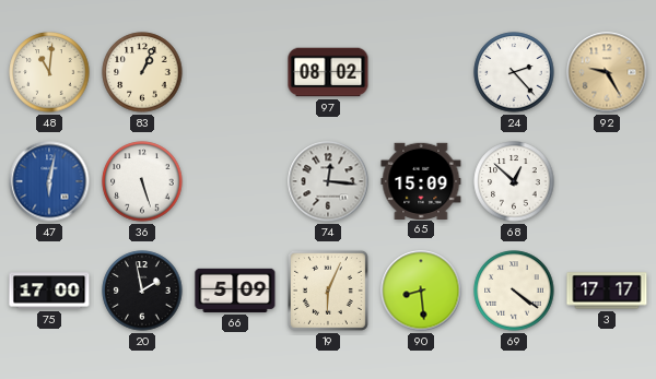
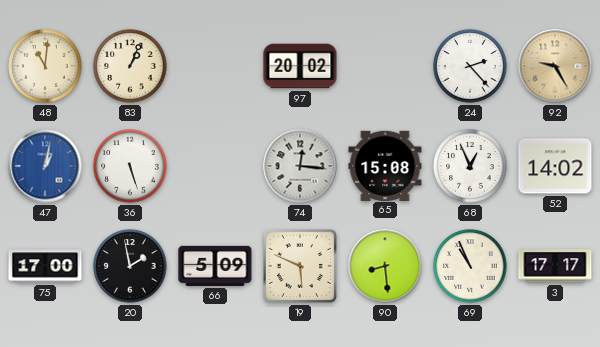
97: 08:02 -> 20:02 (300, 66)
47: 6:02 -> 1:02 (45, 166)
65: 15:09 -> 15:08 (385, 165)
68: 12:52 -> 12:56 (470, 166)
52: none -> 14:02 (555, 166)
19: 6:04 -> 5:49 (300, 266)
69: 4:21 -> 10:56 (470, 266)
